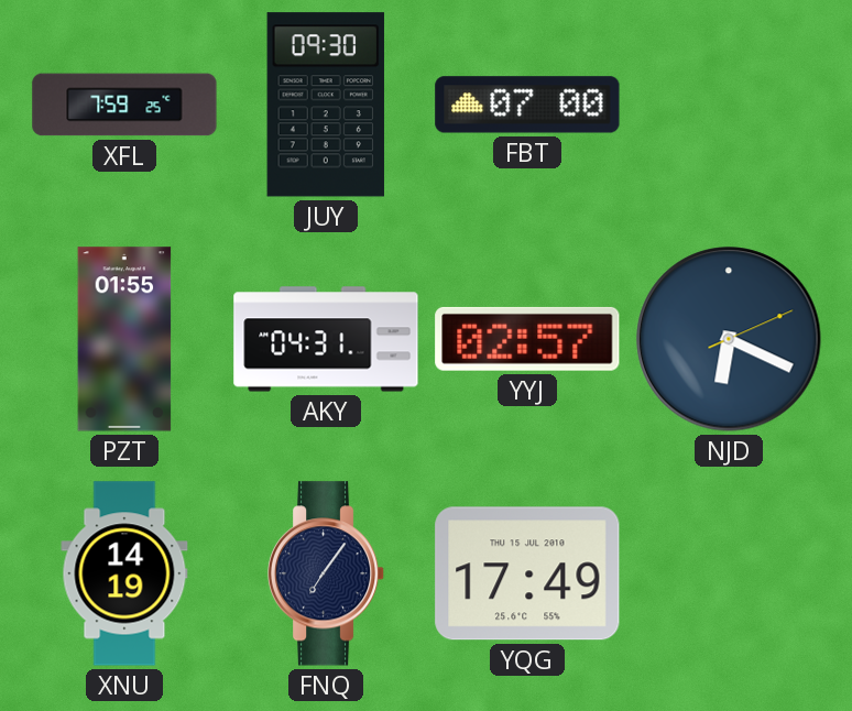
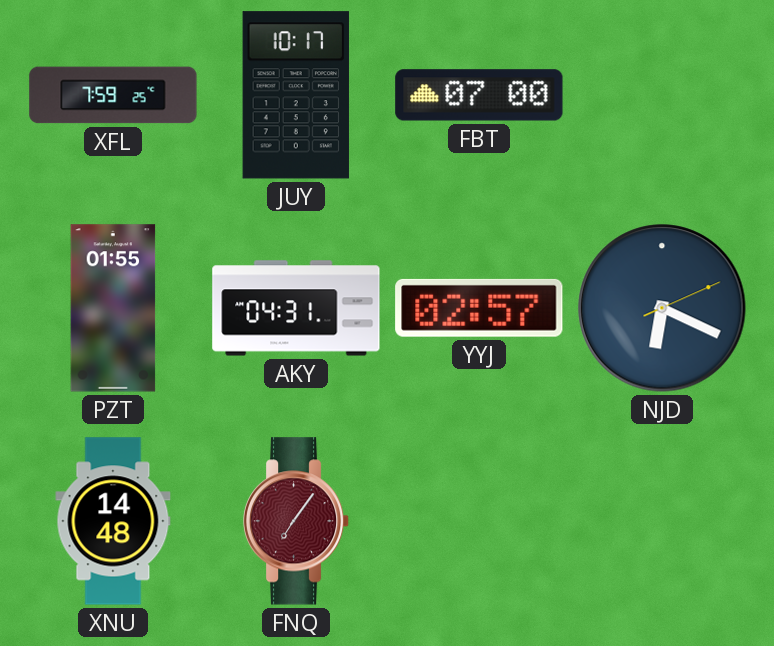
JUY: 09:30 -> 10:17 (296, 95)
XNU: 14:19 -> 14:48 (113, 521)
FNQ dial: navy -> burgundy (296, 521)
YQG: 17:49 -> none (527, 573)
